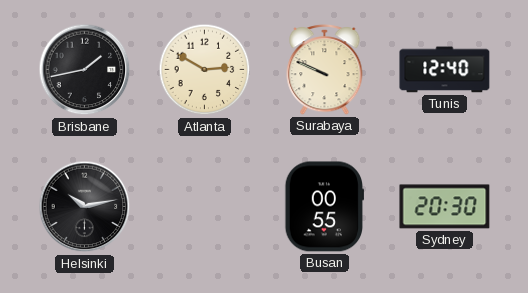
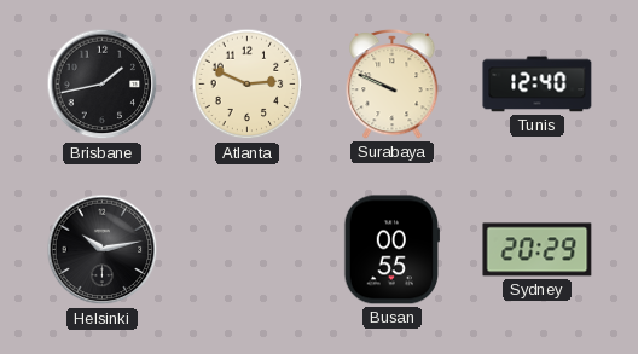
Atlanta: 2:50 -> 2:49 (248, 85)
Sydney: 20:30 -> 20:29 (538, 250)
